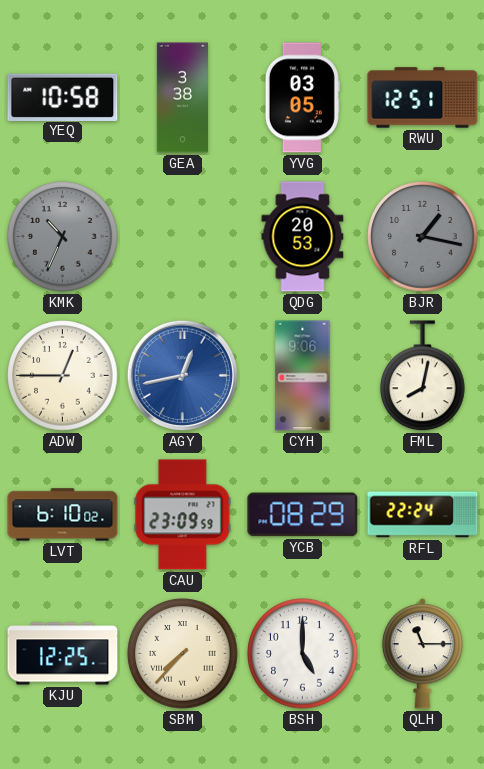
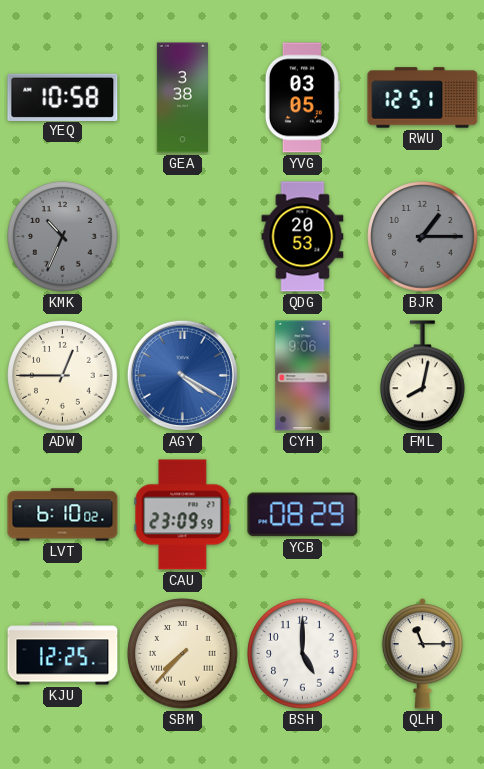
BJR: 1:17 -> 1:15 (423, 237)
AGY: 12:43 -> 4:20 (182, 375)
RFL: 22:24 -> none (423, 515)
